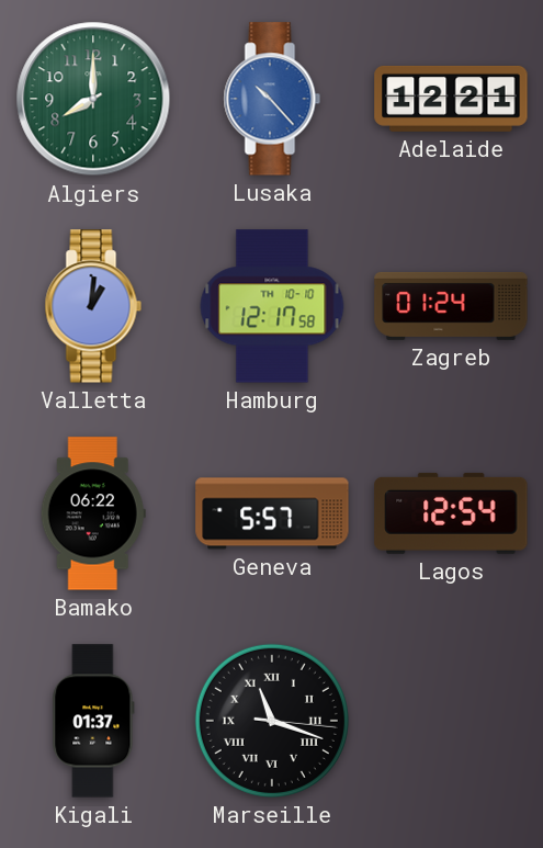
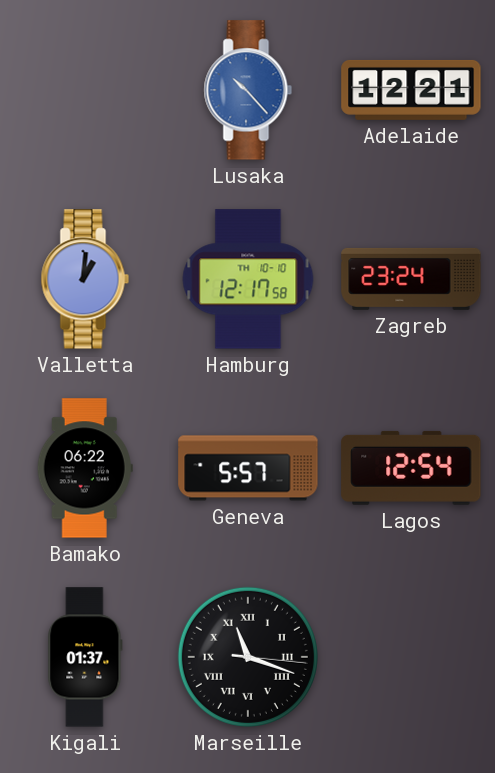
Algiers: 8:00 -> none (93, 99)
Zagreb: 01:24 -> 23:24 (411, 279)
